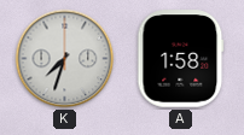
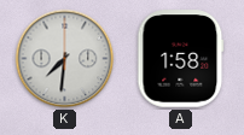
K: 7:33 -> 7:31 (65, 59)
